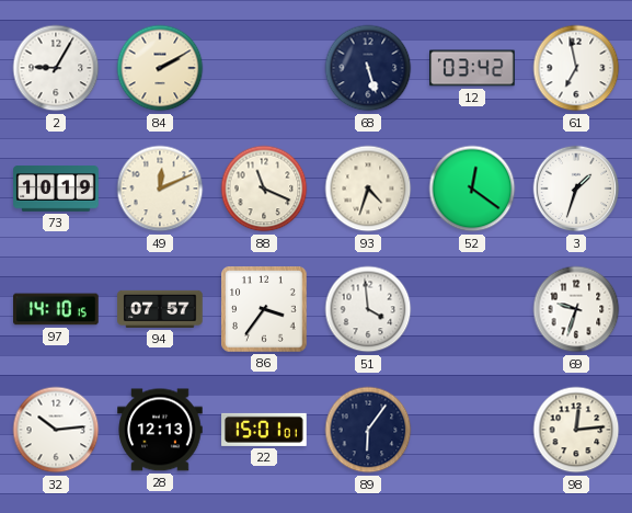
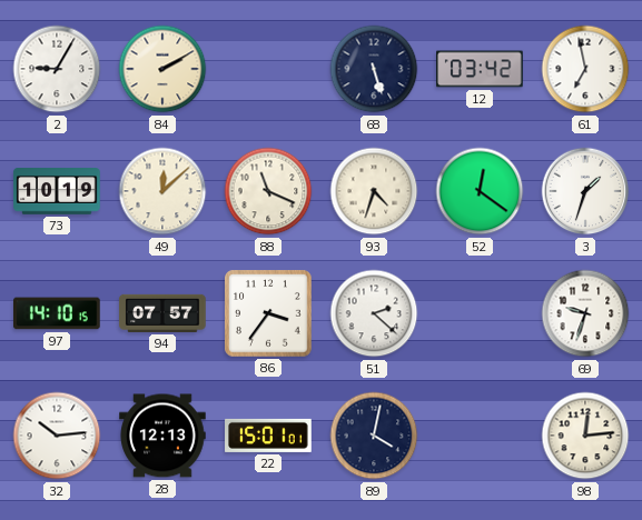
49: 12:11 -> 12:08 (162, 191)
51: 3:59 -> 2:22 (374, 313)
89: 6:06 -> 4:02 (374, 436)
